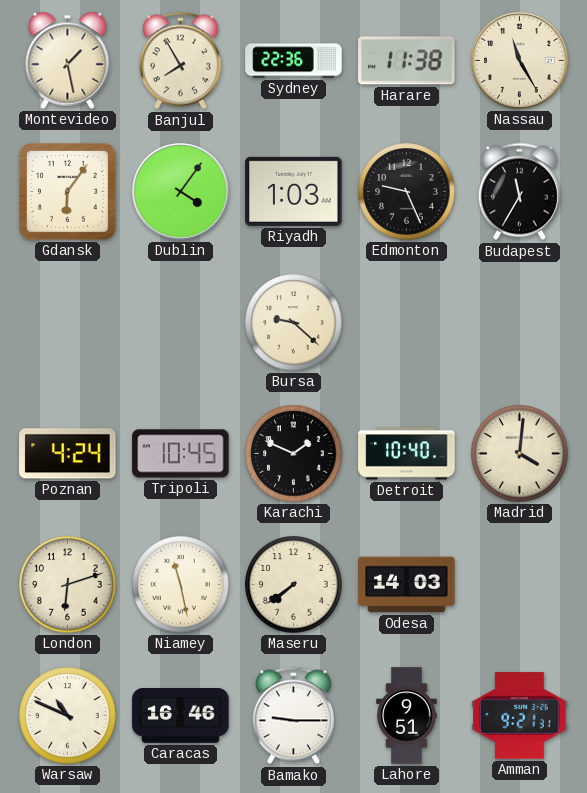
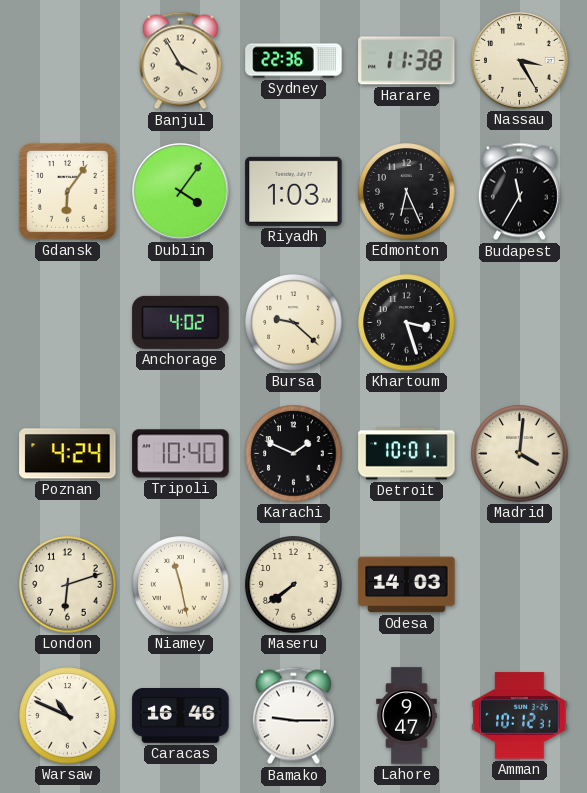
Montevideo: 1:28 -> none (68, 60)
Banjul: 7:55 -> 3:55 (180, 61)
Nassau: 11:25 -> 3:25 (520, 61)
Edmonton: 9:26 -> 6:26 (407, 192)
Anchorage: none -> 4:02 (181, 322)
Khartoum: none -> 3:27 (407, 323)
Tripoli: 10:45 -> 10:40 (181, 454)
Detroit: 10:40 -> 10:01 (407, 454)
Lahore: 9:51 -> 9:47 (407, 716)
Amman: 9:21 -> 10:12 (520, 716)
